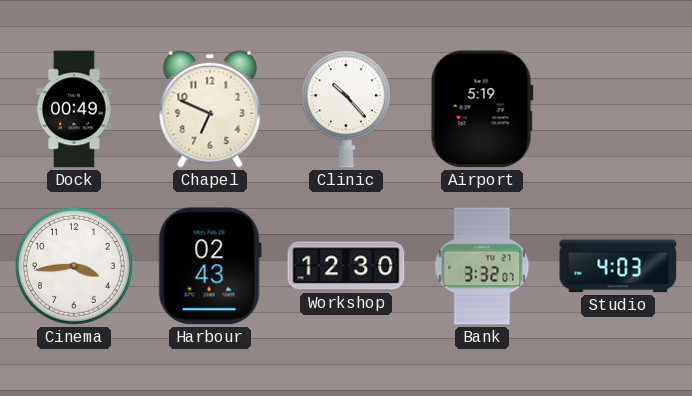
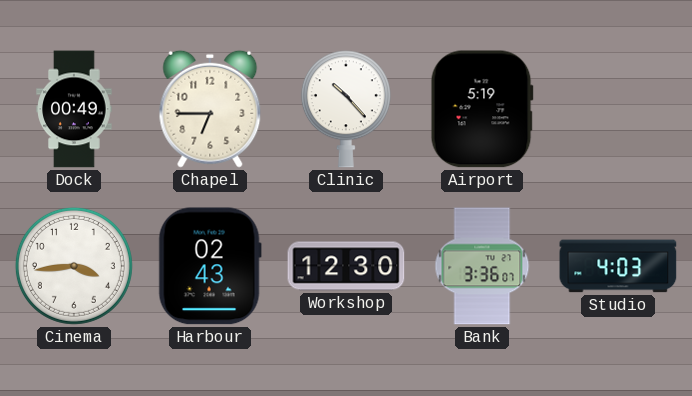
Chapel: 6:49 -> 6:45 (210, 109)
Bank: 3:32 -> 3:36 (482, 266)
